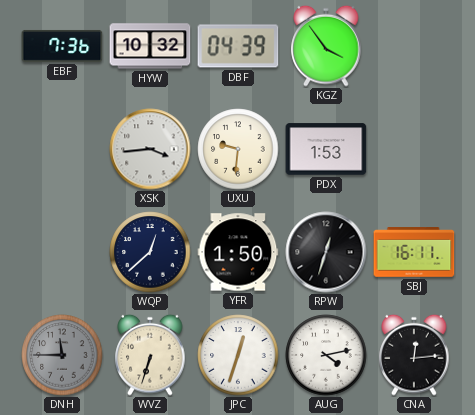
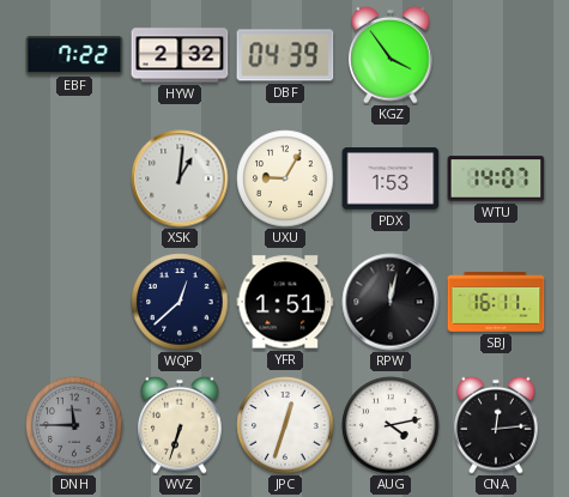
EBF: 7:36 -> 7:22 (74, 55)
HYW: 10:32 -> 2:32 (180, 55)
XSK: 3:44 -> 1:01 (180, 178)
UXU: 9:31 -> 9:05 (285, 178)
WTU: none -> 14:07 (496, 178)
YFR: 1:50 -> 1:51 (285, 302)
RPW: 12:33 -> 12:02 (391, 302)
